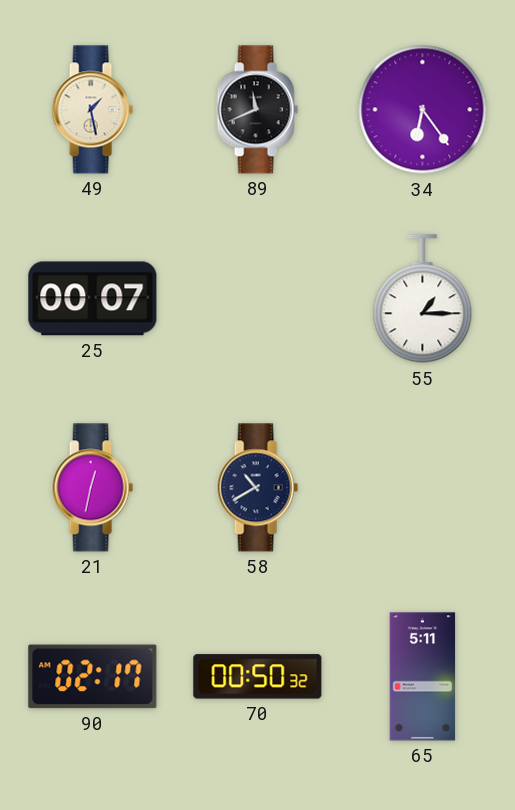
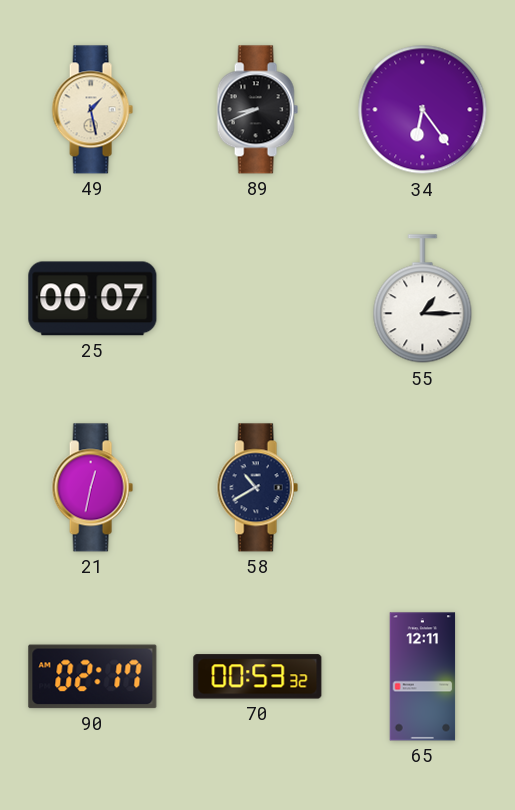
89: 11:41 -> 8:41 (257, 110)
70: 00:50 -> 00:53 (258, 677)
65: 5:11 -> 12:11 (423, 677)
